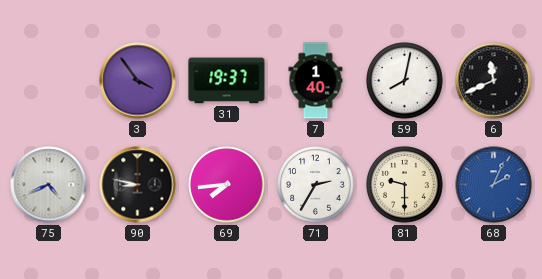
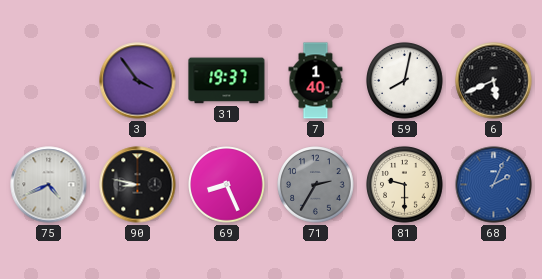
6: 11:41 -> 5:41 (494, 81)
69: 7:44 -> 8:26 (227, 185)
71 dial: white -> grey (316, 185)
